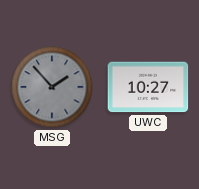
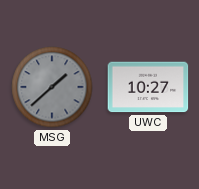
MSG: 1:53 -> 1:38 (52, 87)
